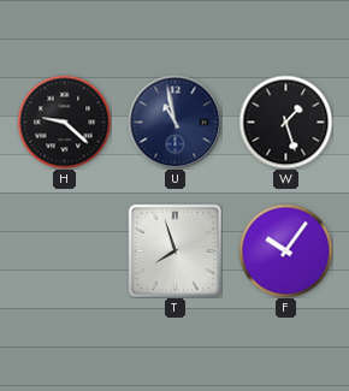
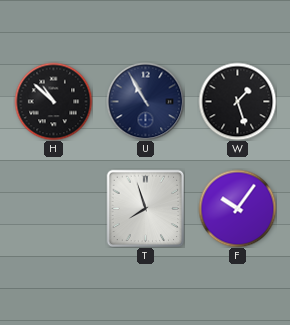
H: 9:22 -> 10:52 (53, 101)
U: 10:58 -> 10:55 (145, 101)
